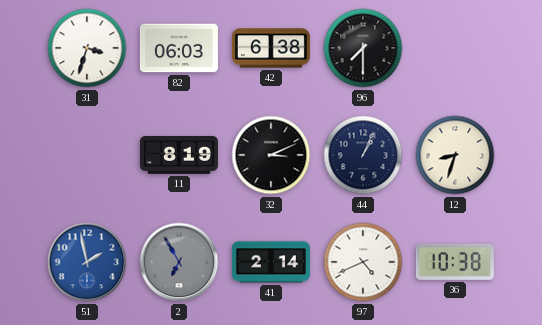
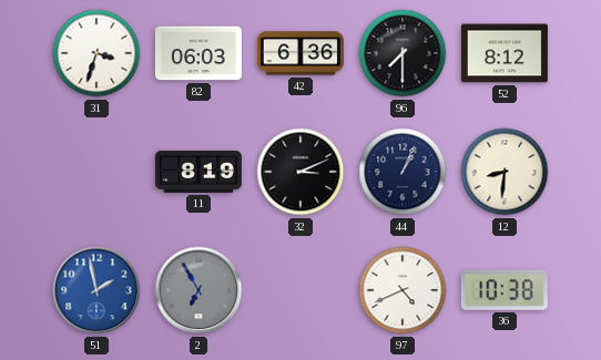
42: 6:38 -> 6:36 (300, 53)
52: none -> 8:12 (505, 53)
12: 8:33 -> 8:31 (505, 172)
41: 2:14 -> none (271, 262)
